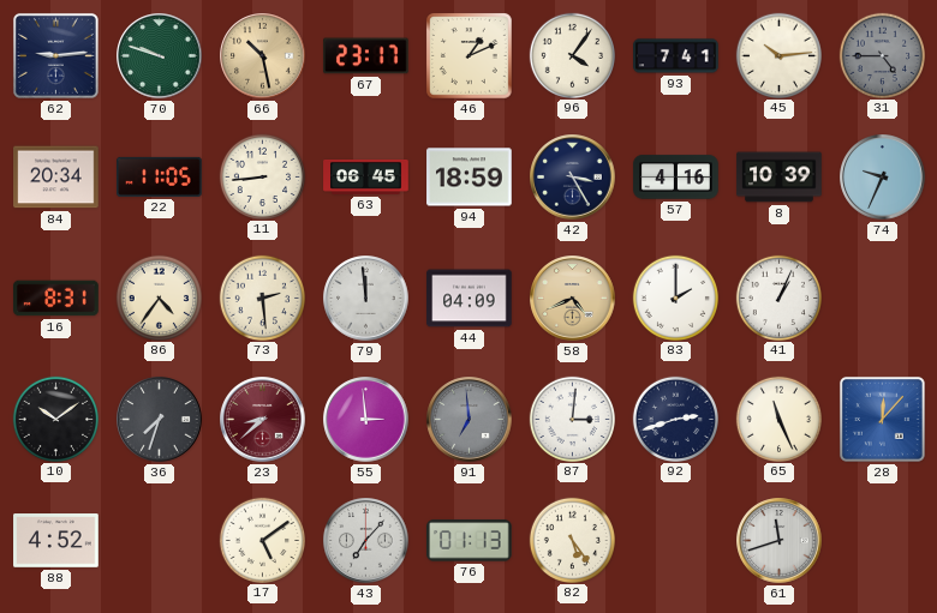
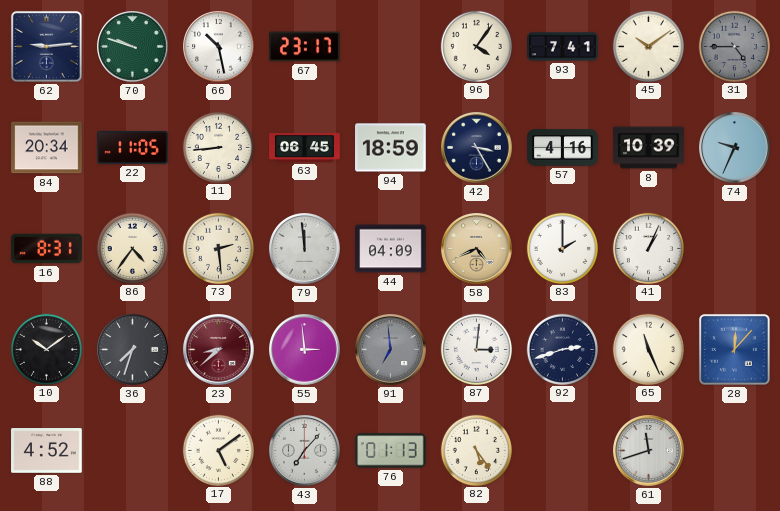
66 dial: champagne -> white (219, 47)
46: 1:11 -> none (468, 55)
45: 10:14 -> 10:09 (648, 46)
